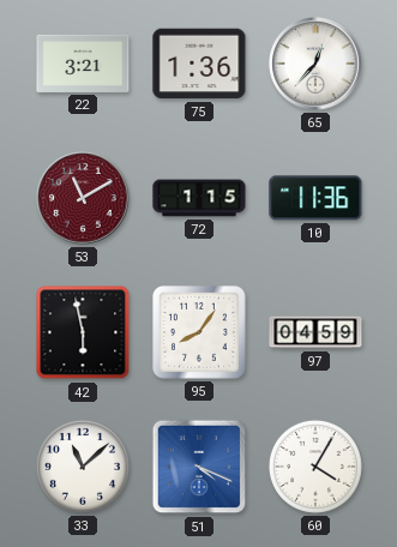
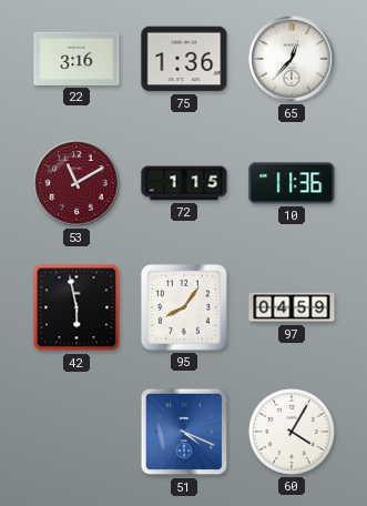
22: 3:21 -> 3:16 (77, 59)
33: 11:08 -> none (83, 467)
